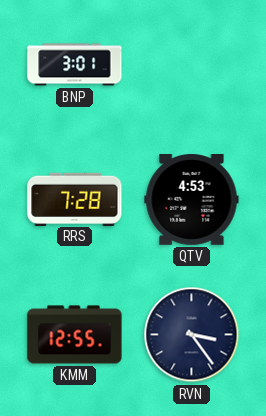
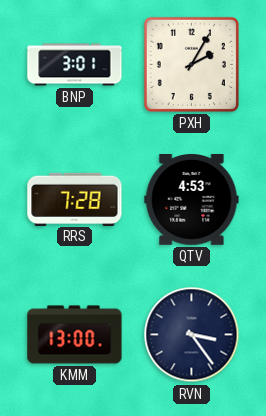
PXH: none -> 2:05 (191, 64)
KMM: 12:55 -> 13:00 (75, 335)
